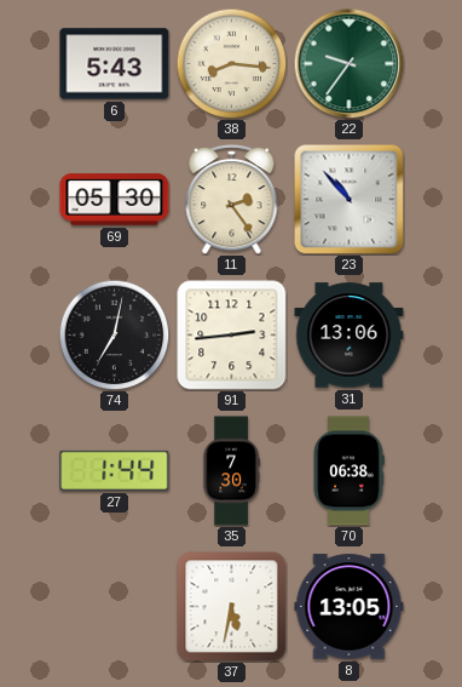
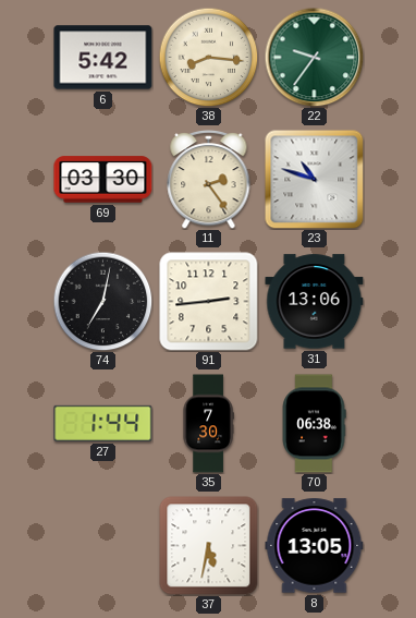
6: 5:43 -> 5:42 (103, 58)
69: 05:30 -> 03:30 (103, 180)
23: 10:53 -> 10:48 (314, 179)
